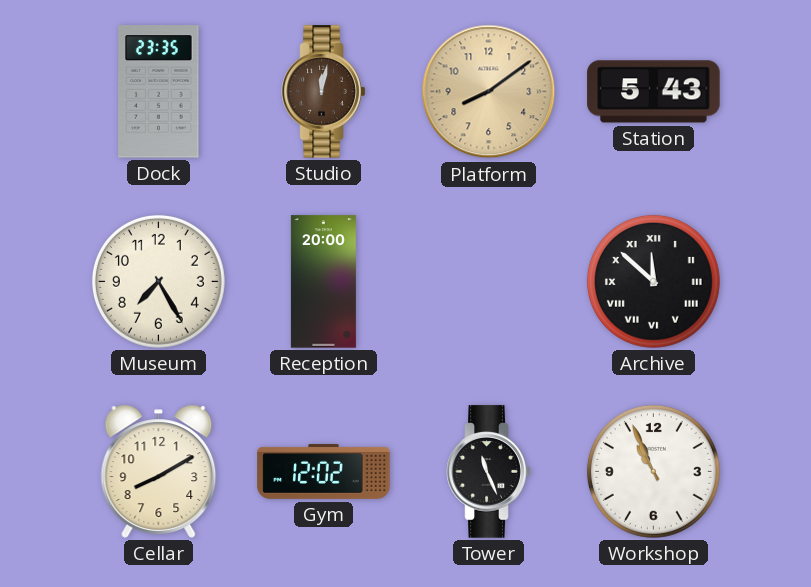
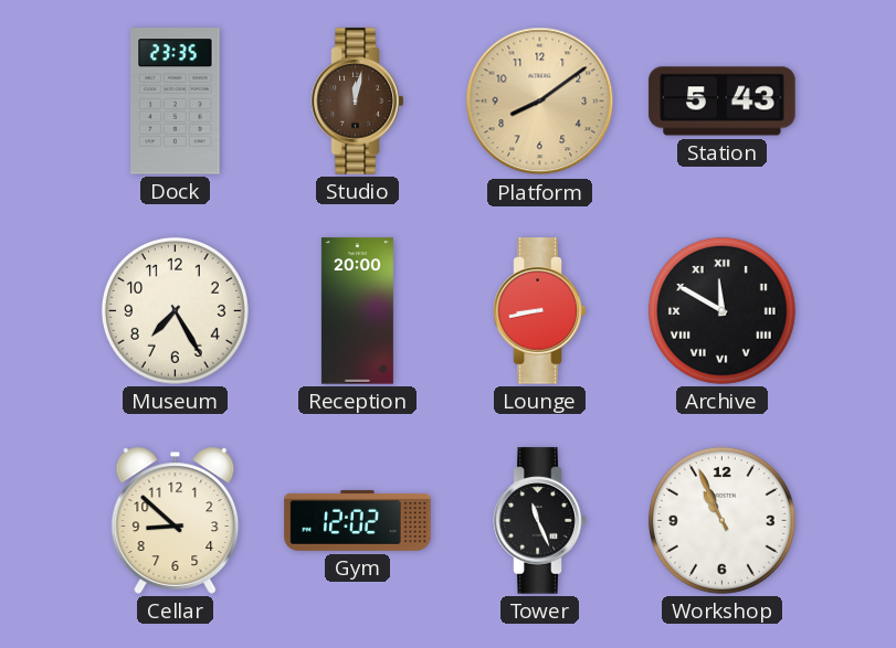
Lounge: none -> 8:43 (540, 311)
Archive: 11:52 -> 11:50 (721, 310)
Cellar: 8:10 -> 8:52 (176, 520)
